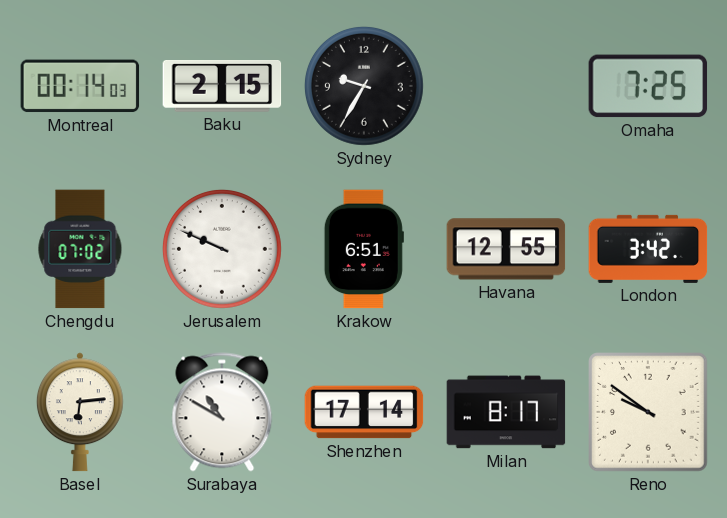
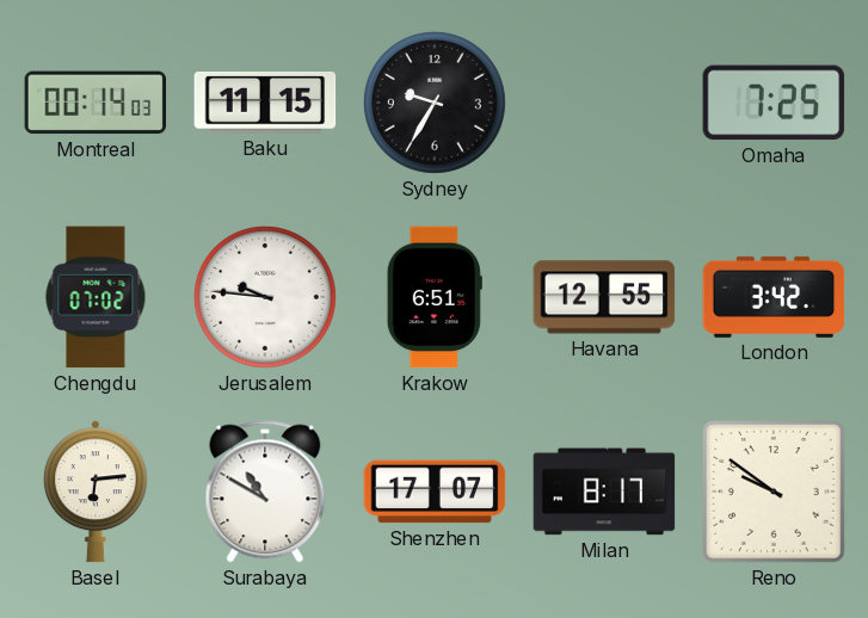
Baku: 2:15 -> 11:15 (265, 104)
Jerusalem: 9:49 -> 9:46 (265, 297)
Shenzhen: 17:14 -> 17:07 (435, 492)
